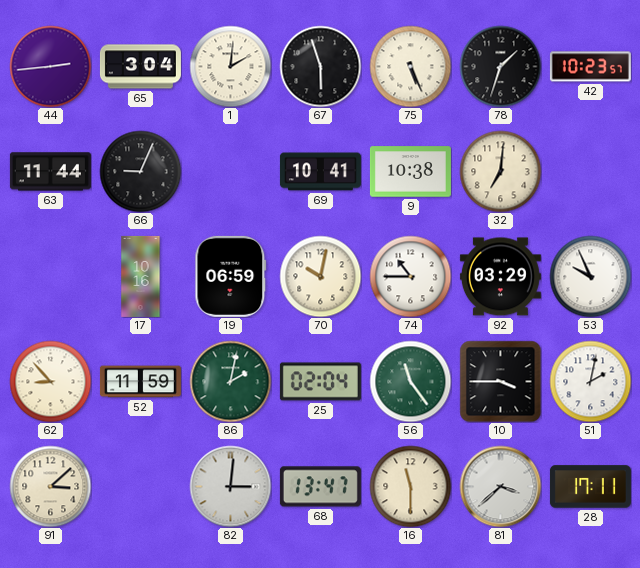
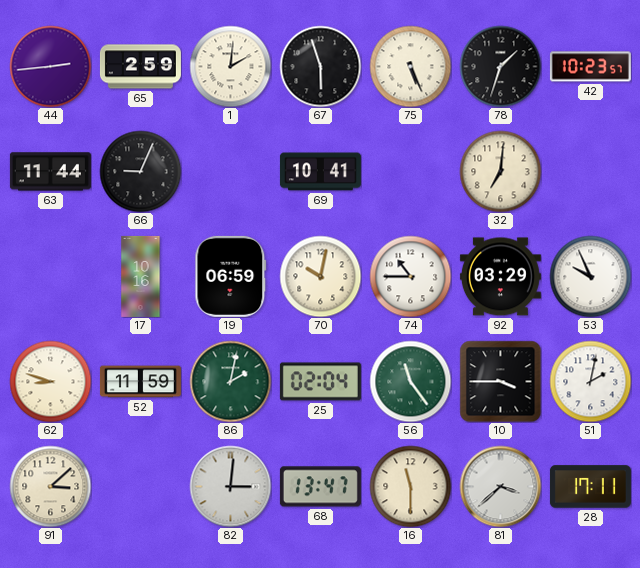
65: 3:04 -> 2:59 (140, 67)
9: 10:38 -> none (410, 172)
62: 8:53 -> 8:48 (50, 381)
